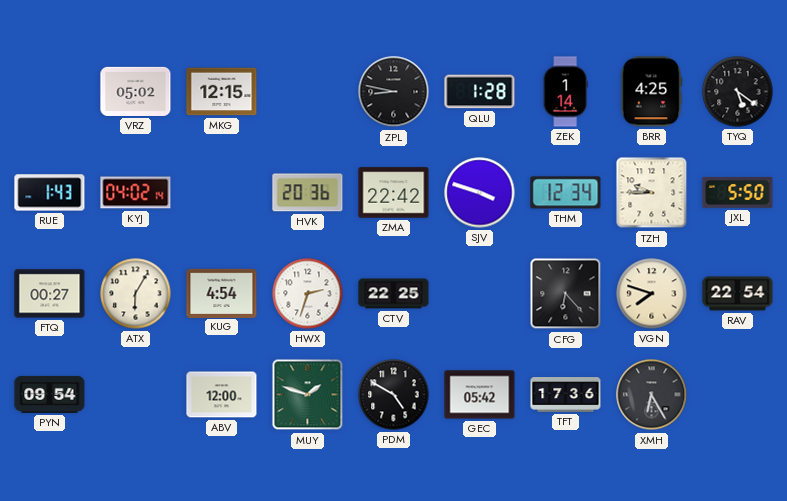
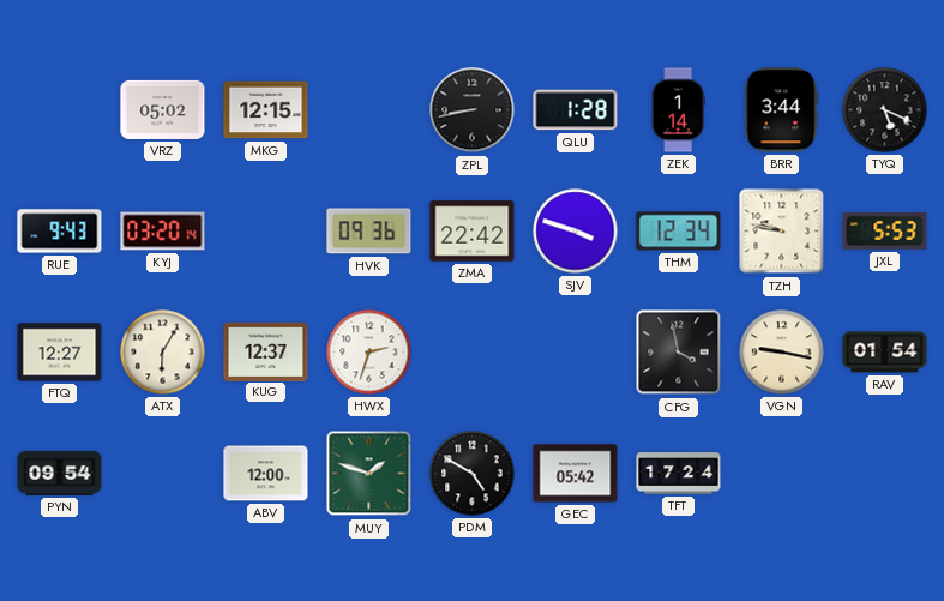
ZPL: 8:47 -> 8:43 (473, 110)
BRR: 4:25 -> 3:44 (781, 110)
TYQ: 5:21 -> 5:19 (885, 110)
RUE: 1:43 -> 9:43 (60, 232)
KYJ: 04:02 -> 03:20 (163, 232)
HVK: 20:36 -> 09:36 (369, 232)
TZH: 9:45 -> 9:47 (782, 232)
JXL: 5:50 -> 5:53 (885, 232)
FTQ: 00:27 -> 12:27 (60, 353)
KUG: 4:54 -> 12:37 (266, 351)
CTV: 22:25 -> none (394, 294)
CFG: 6:23 -> 3:58 (679, 353)
VGN: 7:48 -> 9:17 (782, 353)
RAV: 22:54 -> 01:54 (885, 353)
TFT: 17:36 -> 17:24 (679, 474)
XMH: 6:25 -> none (652, 395)
